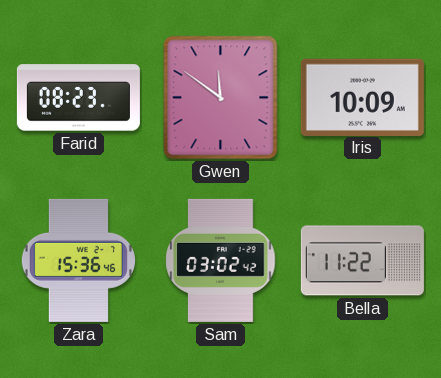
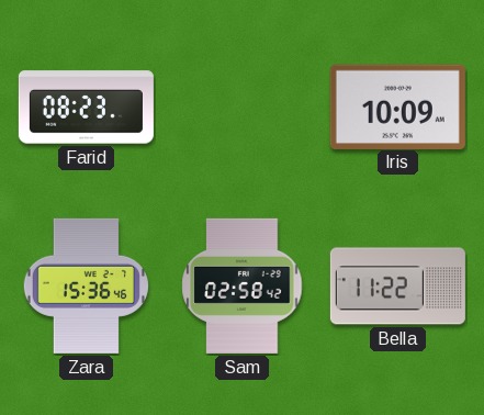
Gwen: 11:51 -> none (221, 98)
Sam: 03:02 -> 02:58 (243, 285)
